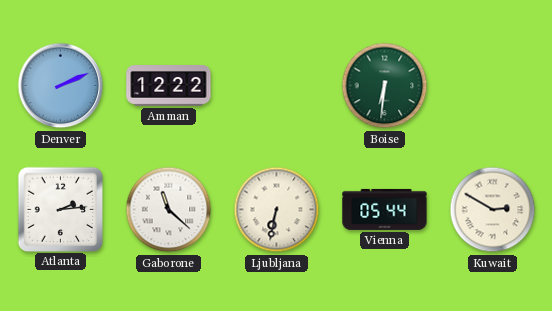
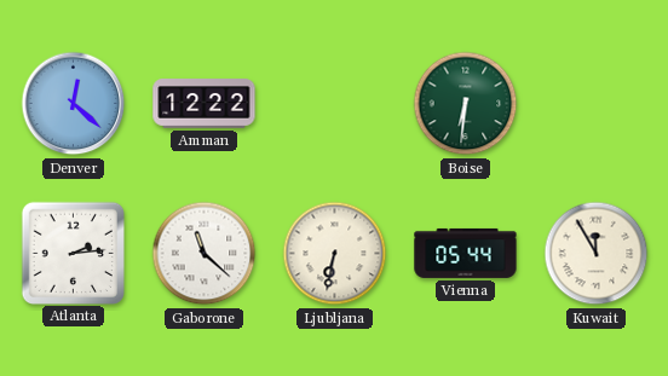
Denver: 2:11 -> 12:22 (74, 104)
Kuwait: 2:50 -> 11:55 (597, 254)
